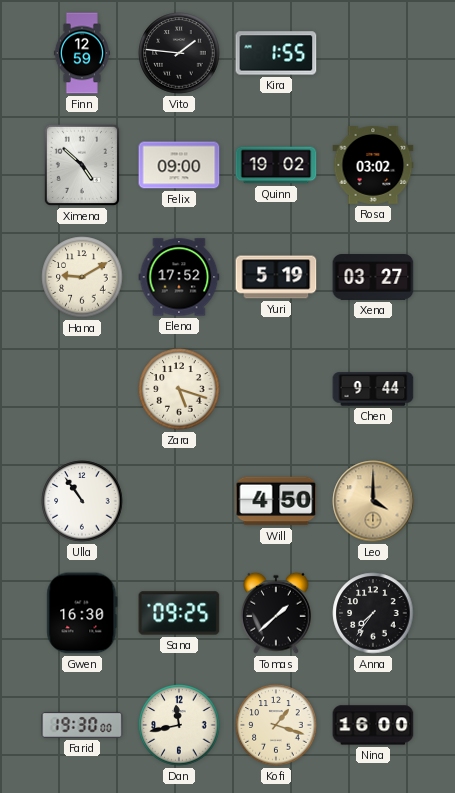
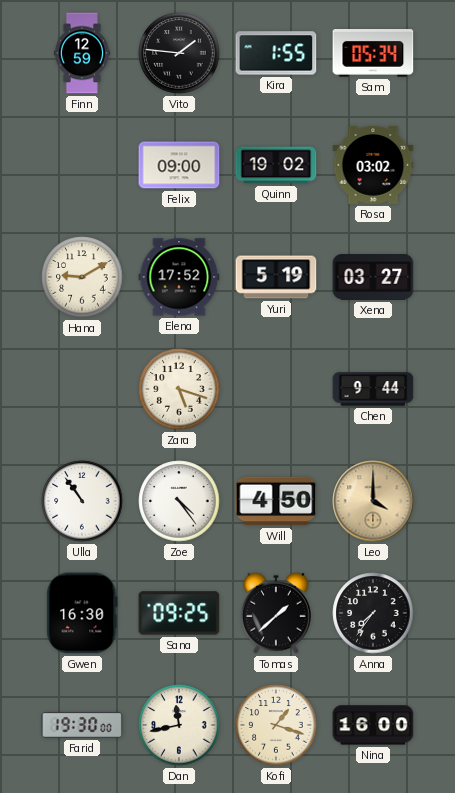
Sam: none -> 05:34 (373, 54)
Ximena: 4:52 -> none (82, 165)
Zoe: none -> 4:24 (179, 501)
